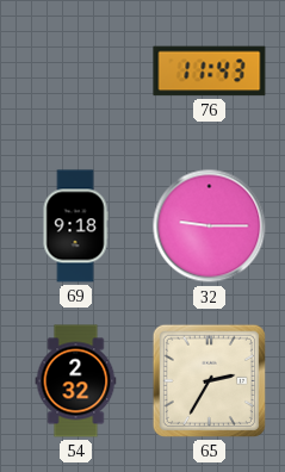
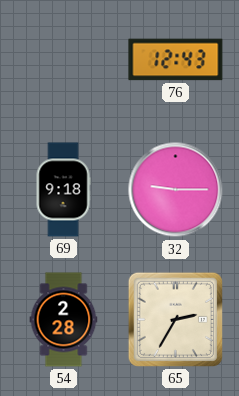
76: 11:43 -> 12:43 (176, 60)
54: 2:32 -> 2:28 (64, 320)
